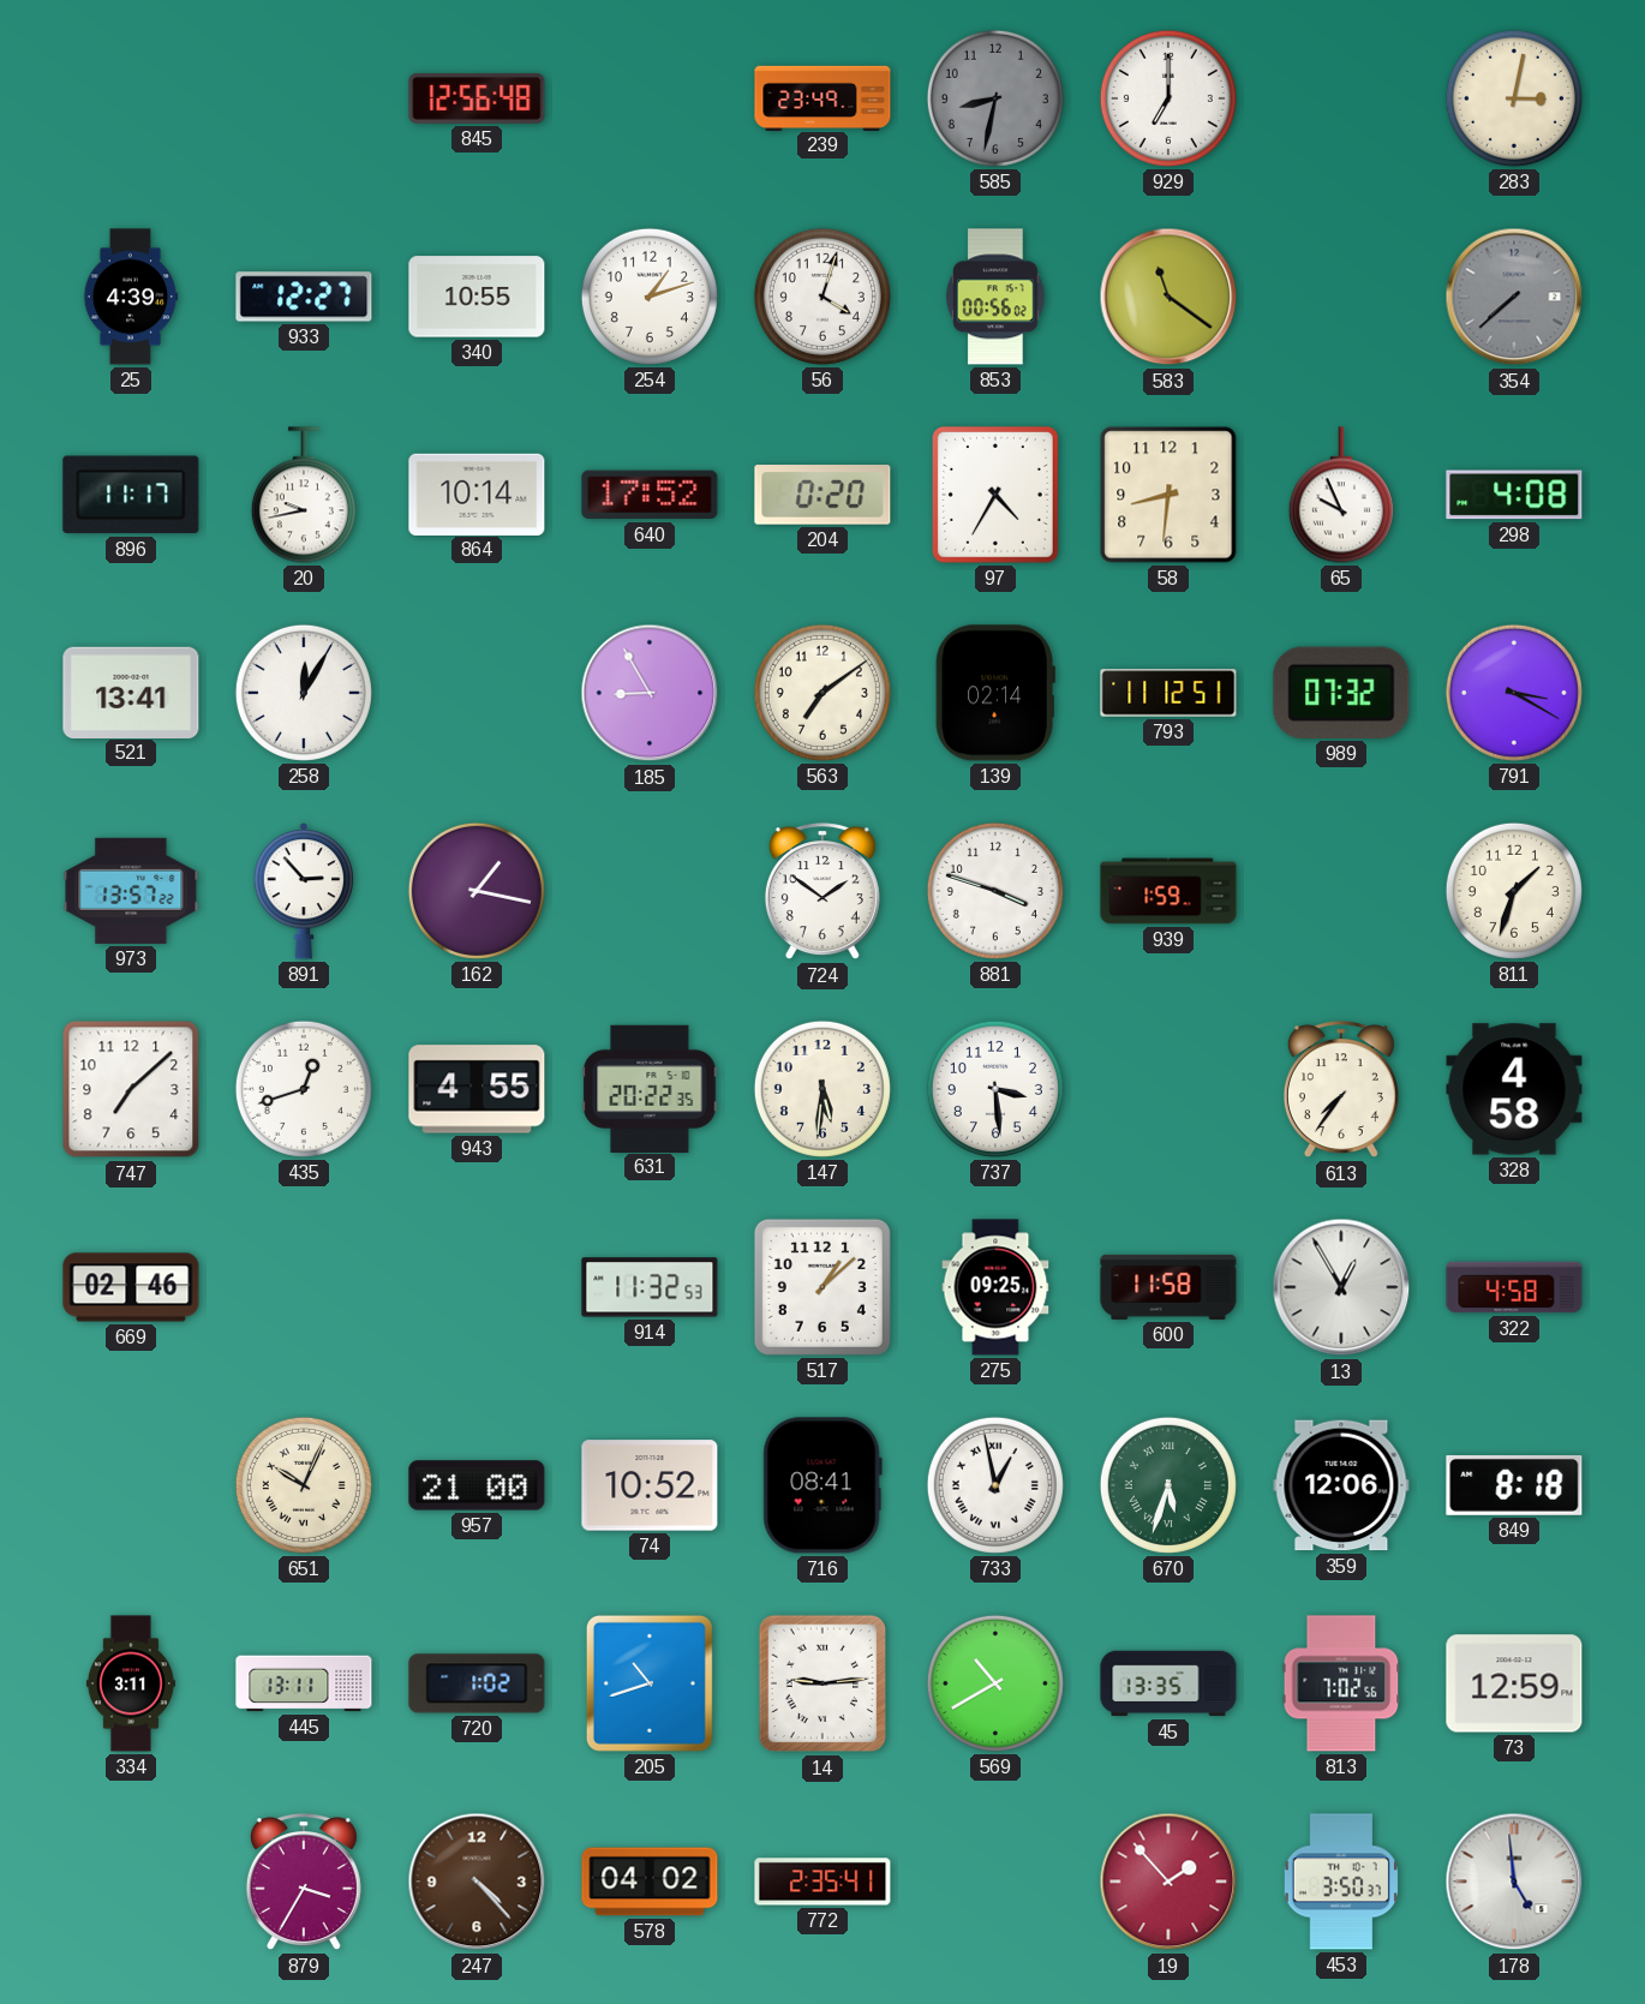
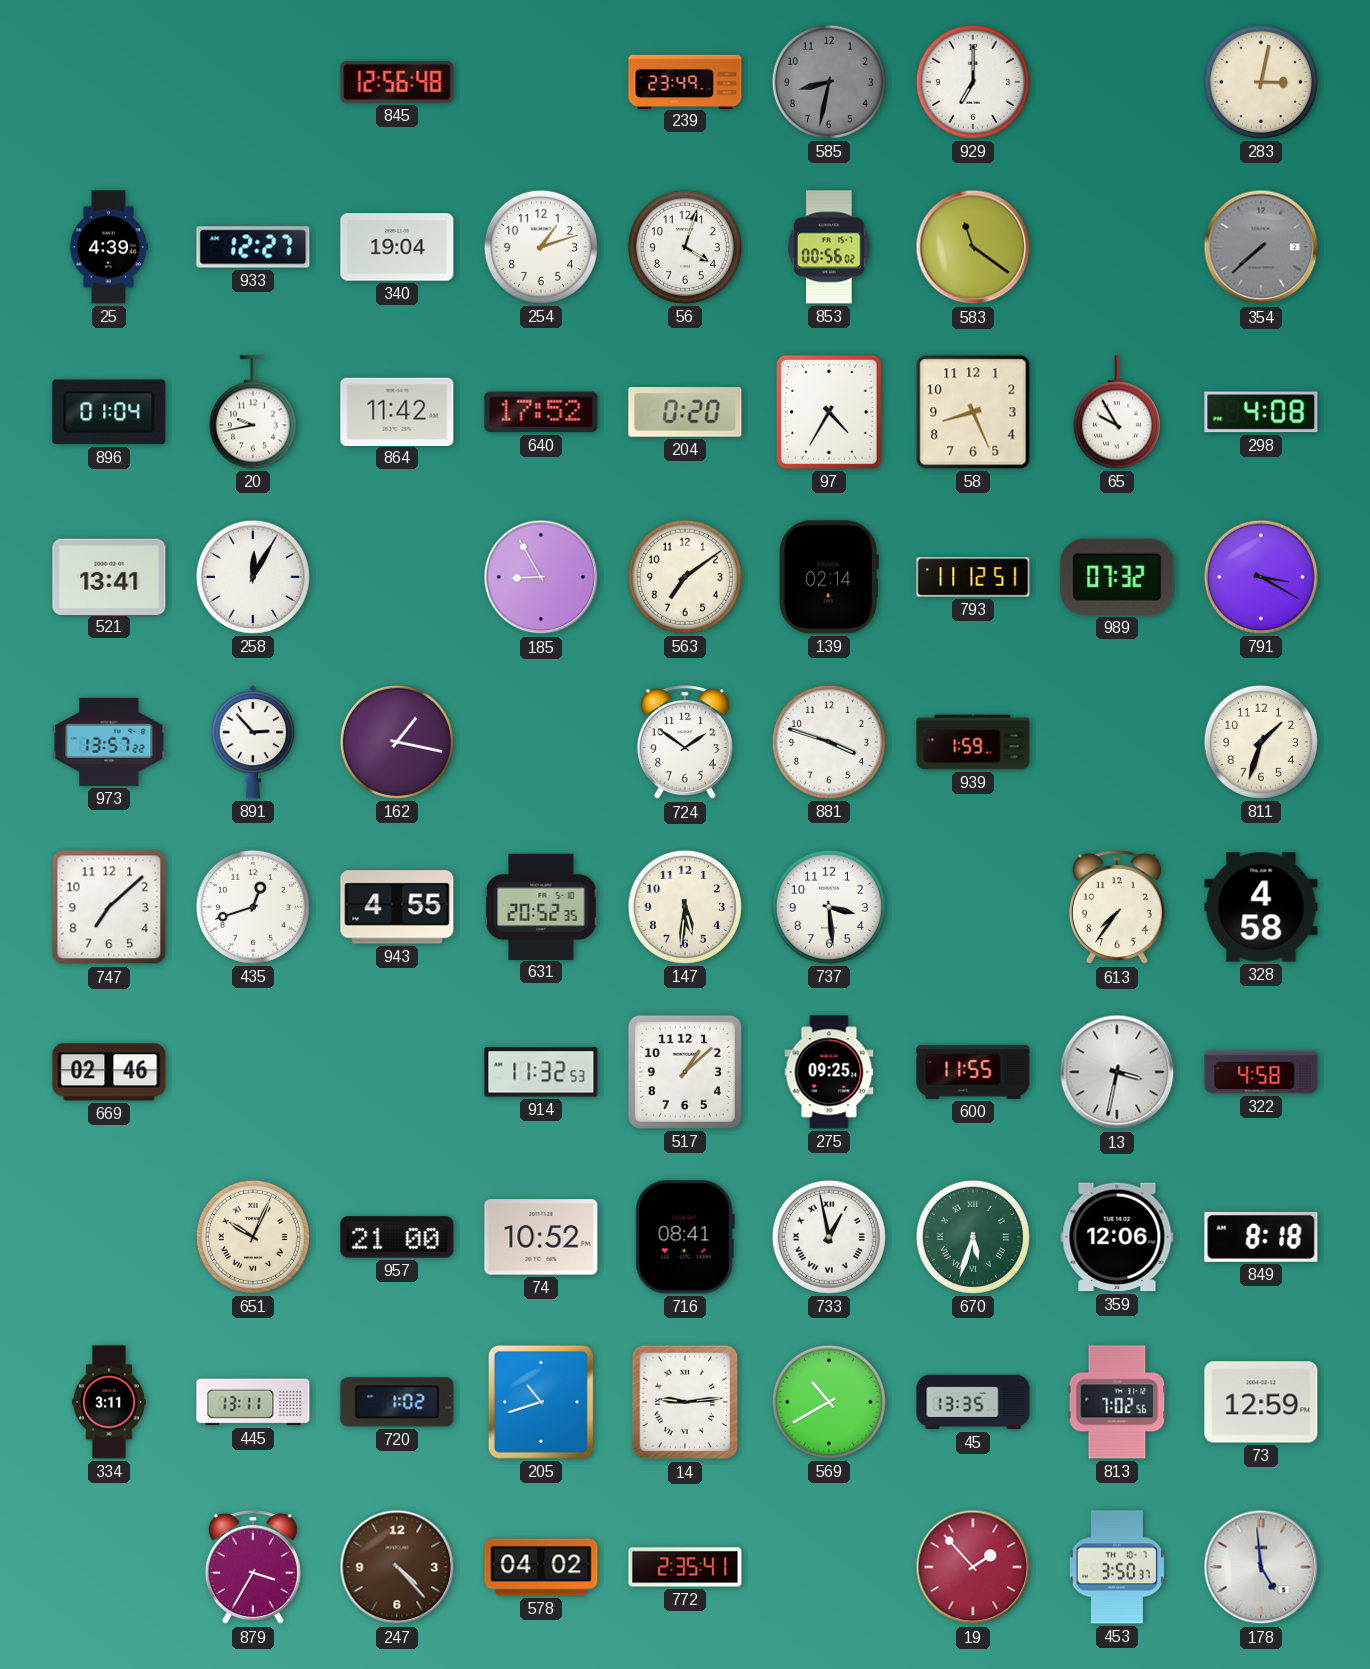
340: 10:55 -> 19:04 (397, 247)
896: 11:17 -> 01:04 (109, 412)
864: 10:14 -> 11:42 (397, 411)
58: 8:31 -> 8:26 (973, 412)
65: 9:56 -> 9:55 (1117, 412)
631: 20:22 -> 20:52 (541, 906)
600: 11:58 -> 11:55 (973, 1072)
13: 12:55 -> 3:32 (1117, 1072)
